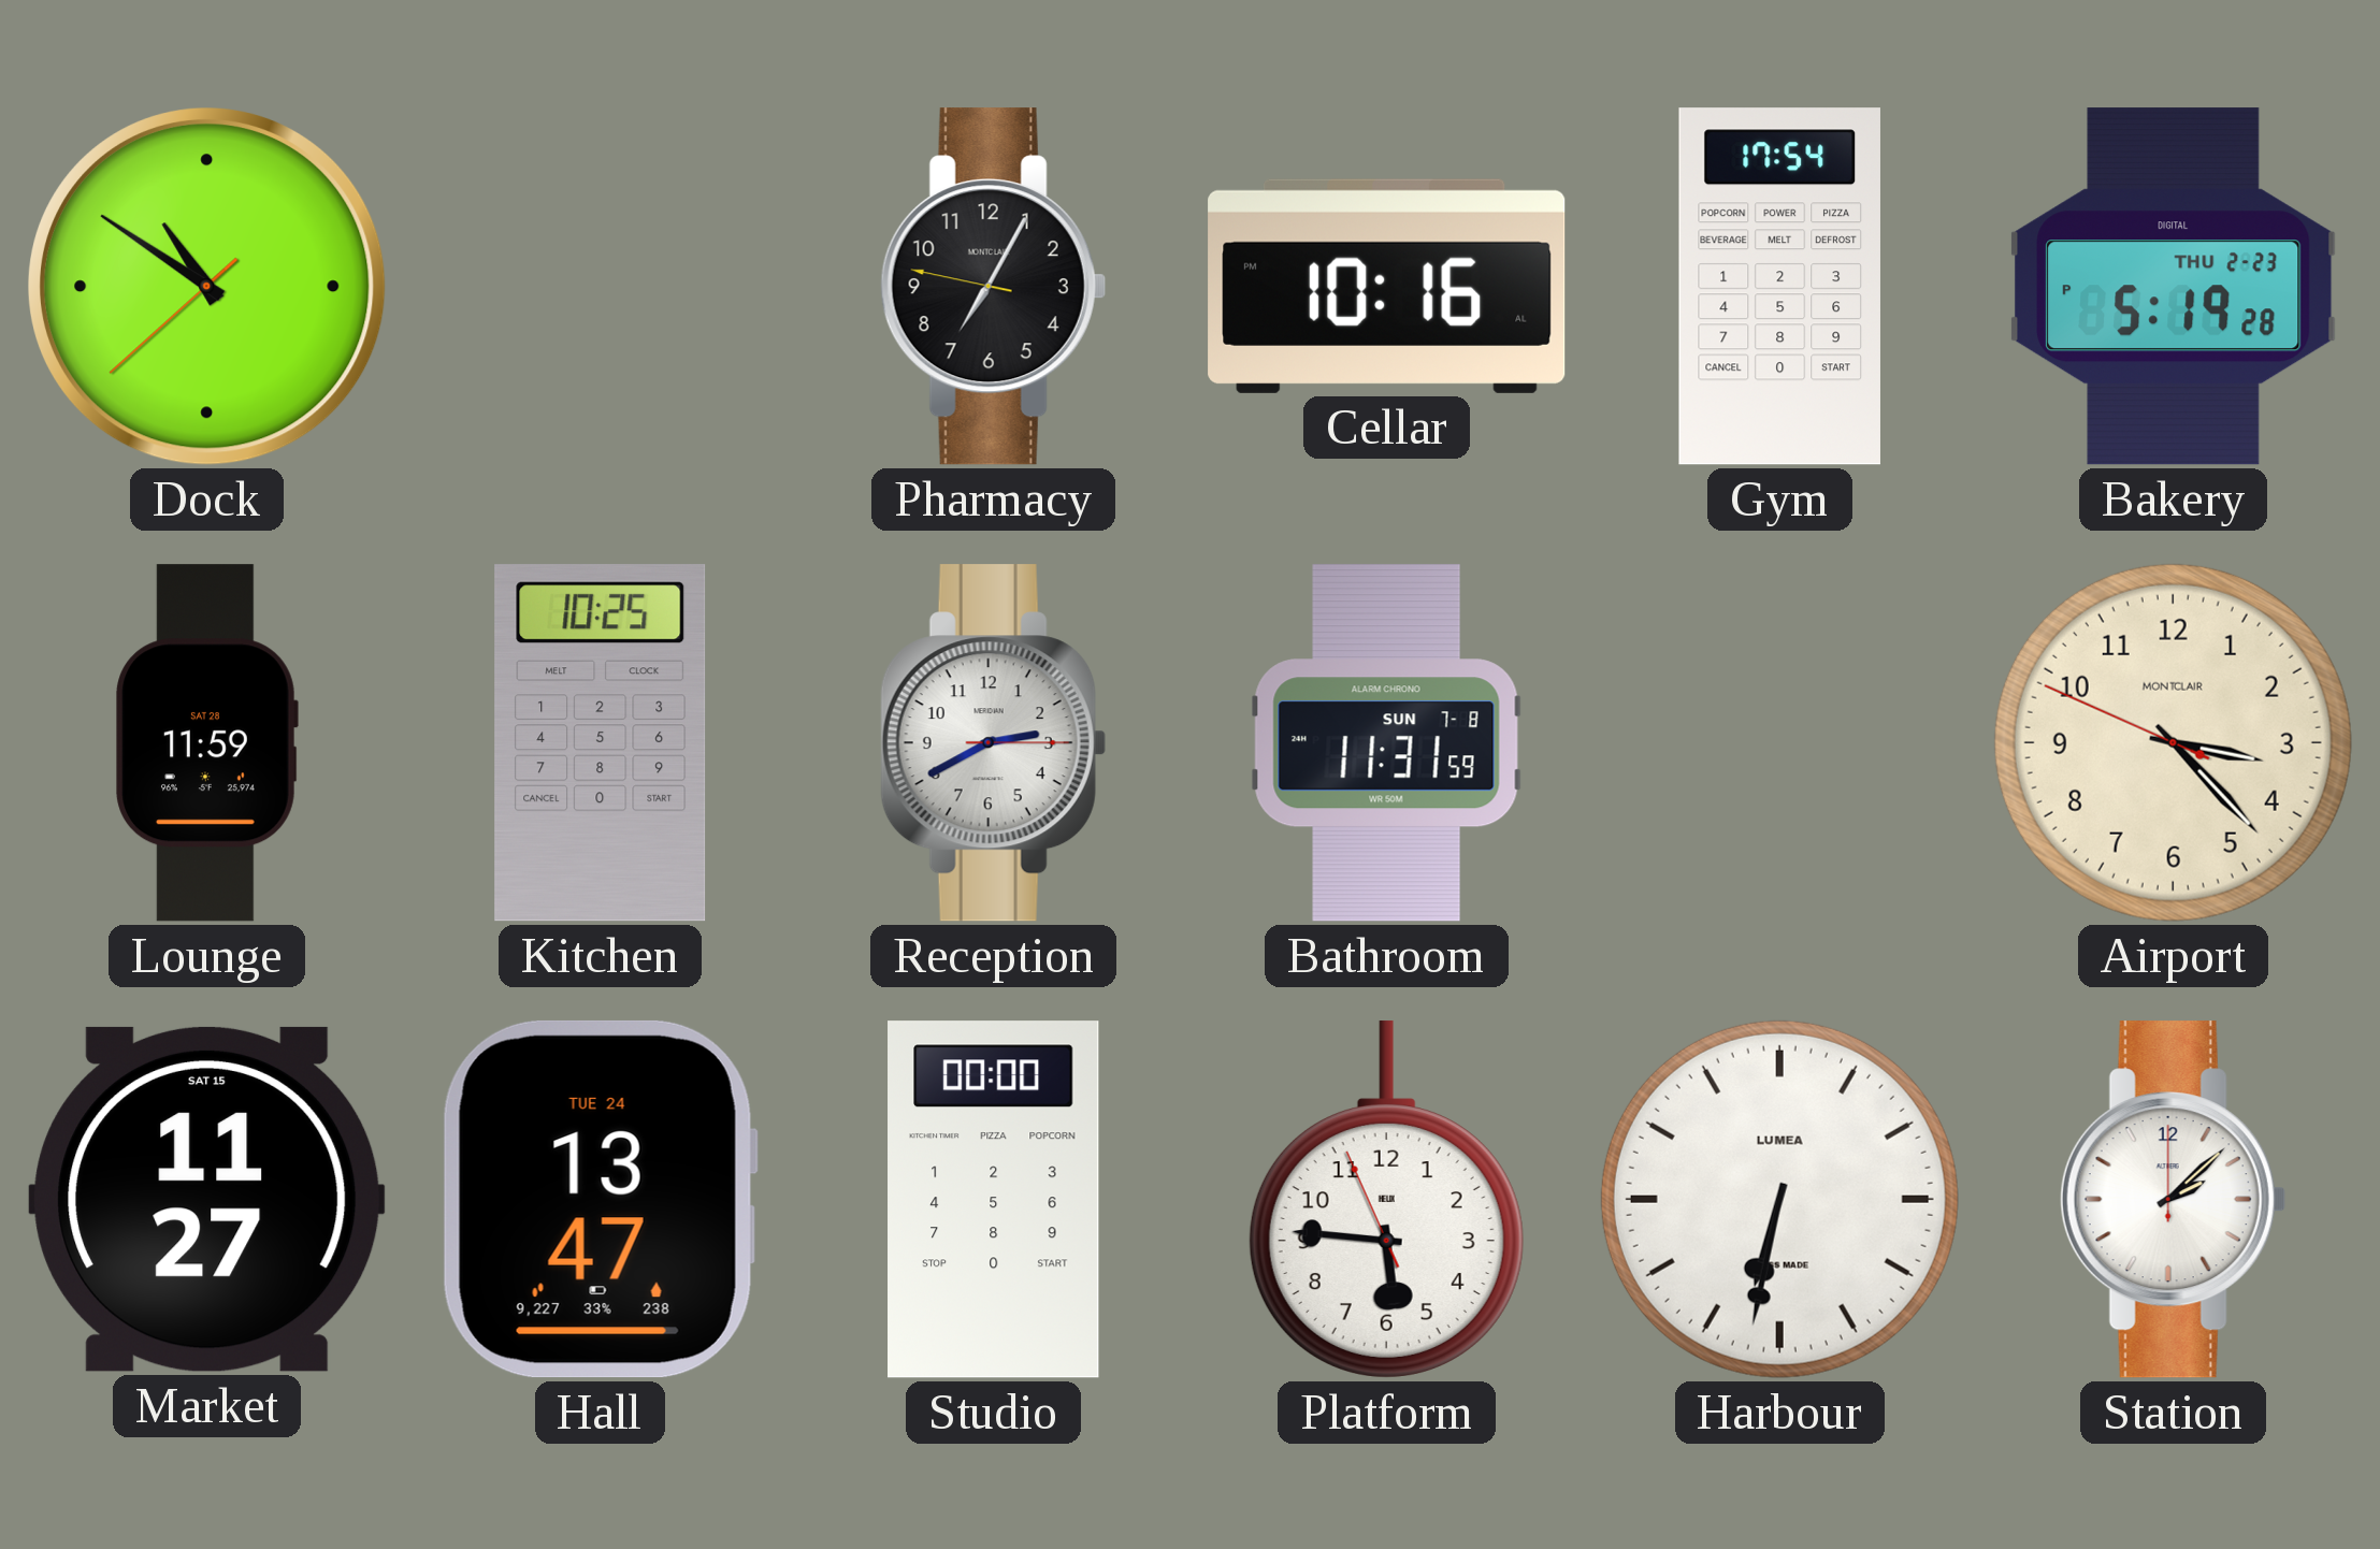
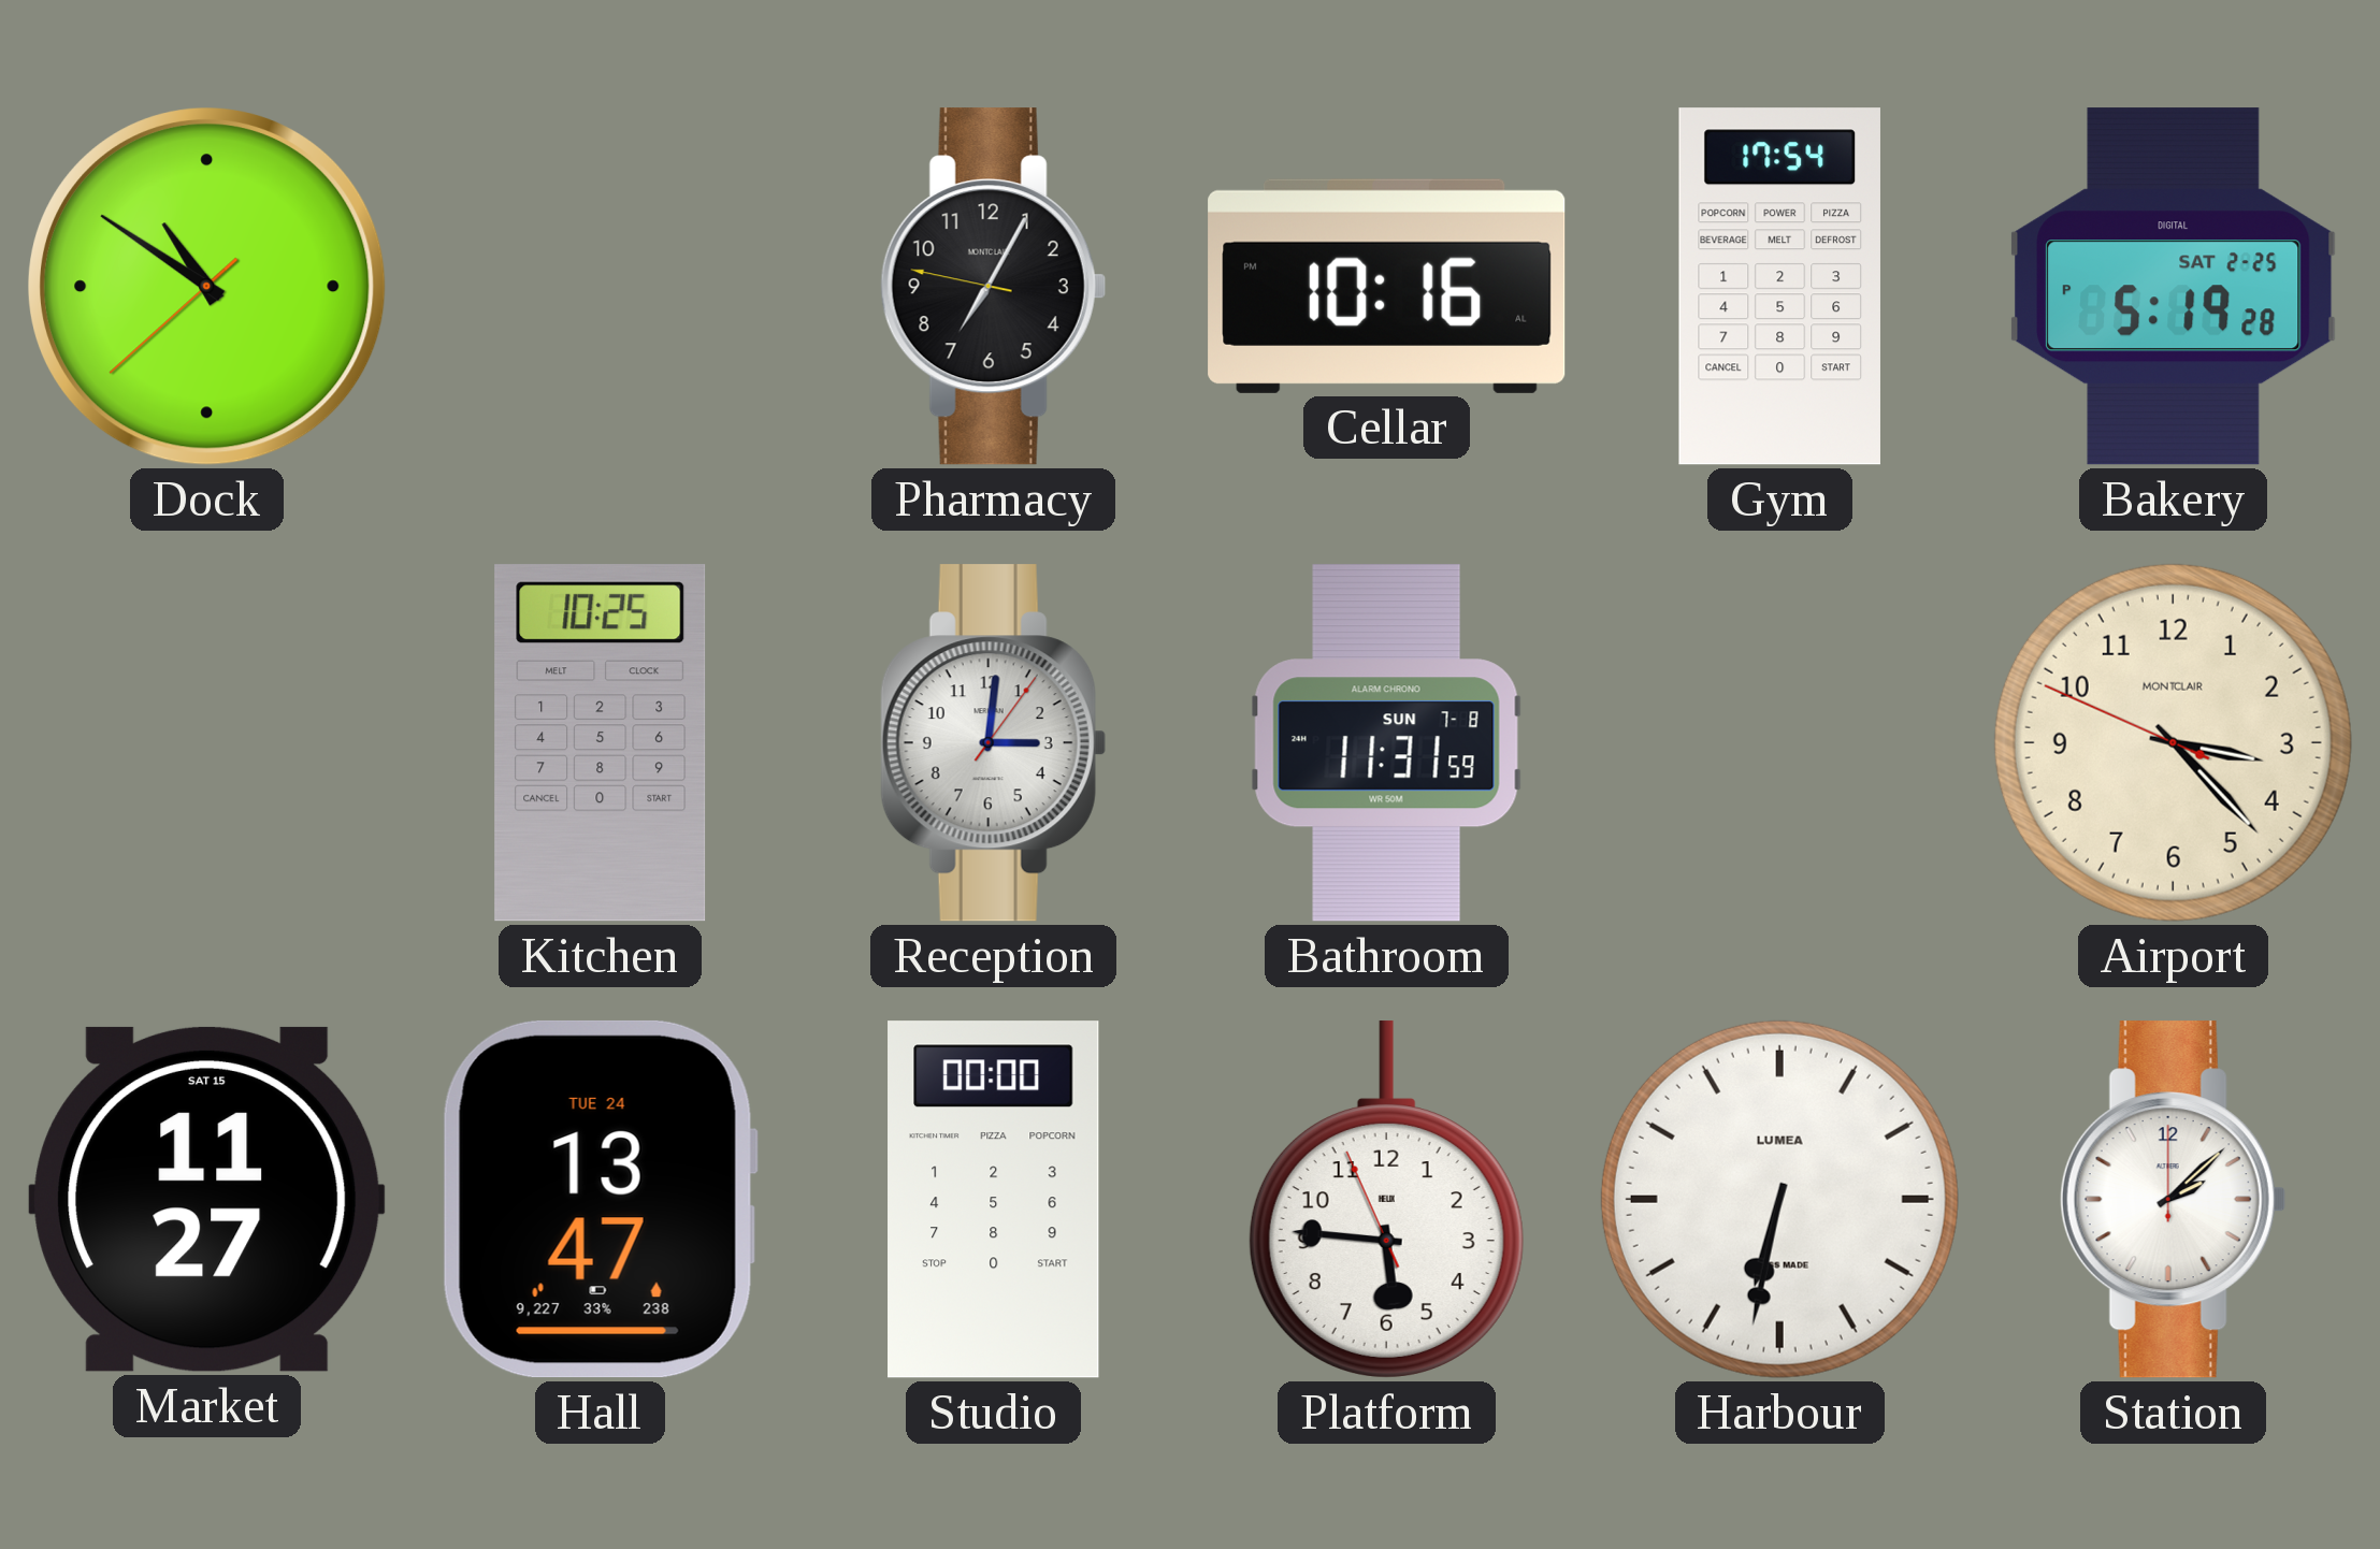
Bakery date: THU 2-23 -> SAT 2-25 (2174, 287)
Lounge: 11:59 -> none (206, 743)
Reception: 2:40 -> 3:01 (993, 743)
